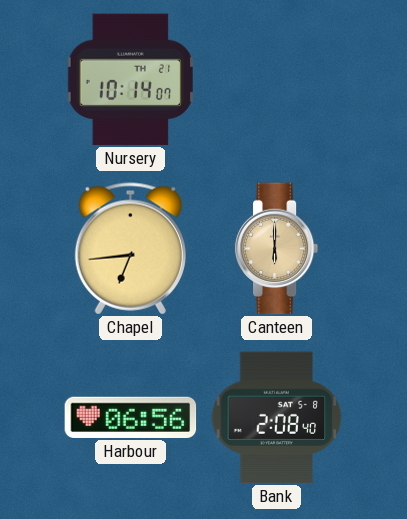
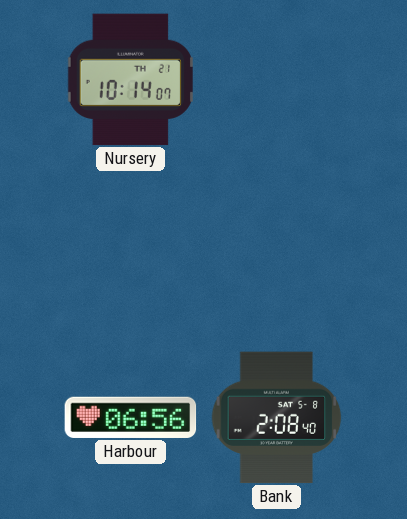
Chapel: 6:44 -> none (130, 249)
Canteen: 6:00 -> none (277, 249)
